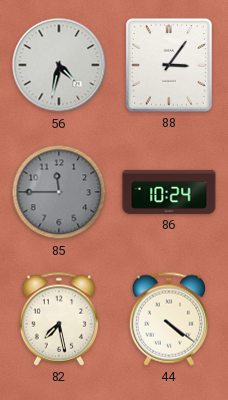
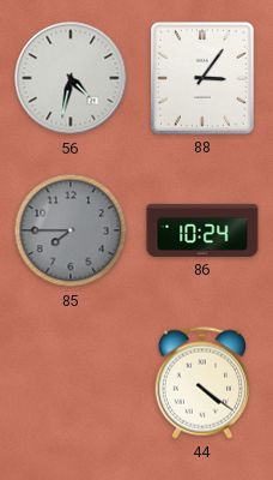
85: 11:45 -> 7:45 (71, 230)
82: 7:28 -> none (59, 319)
